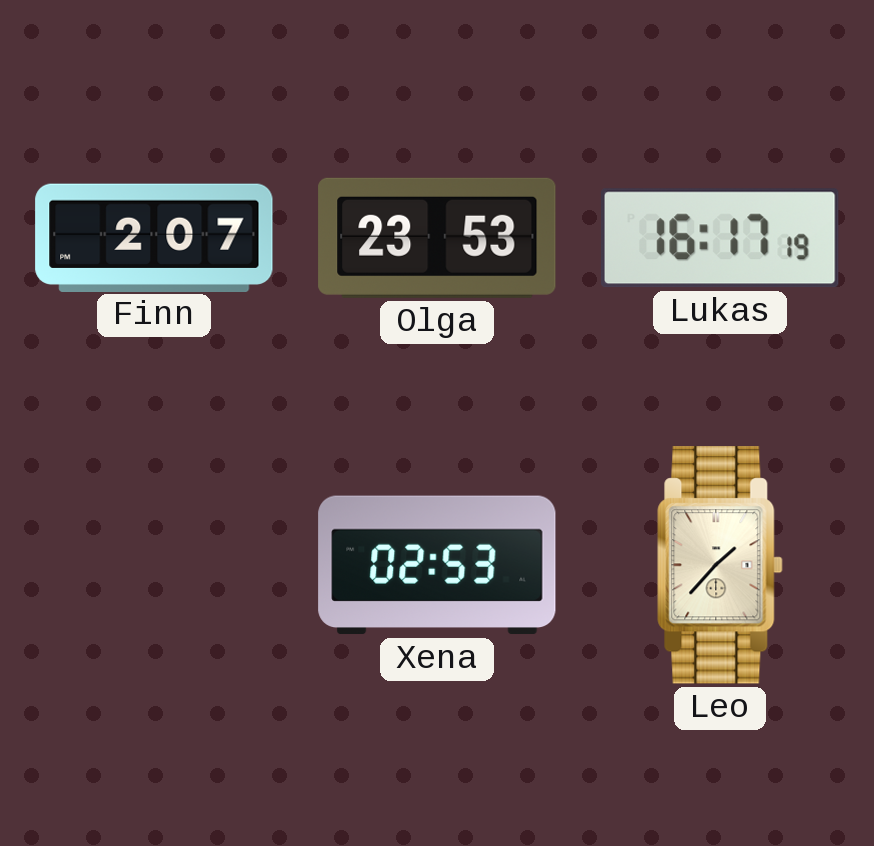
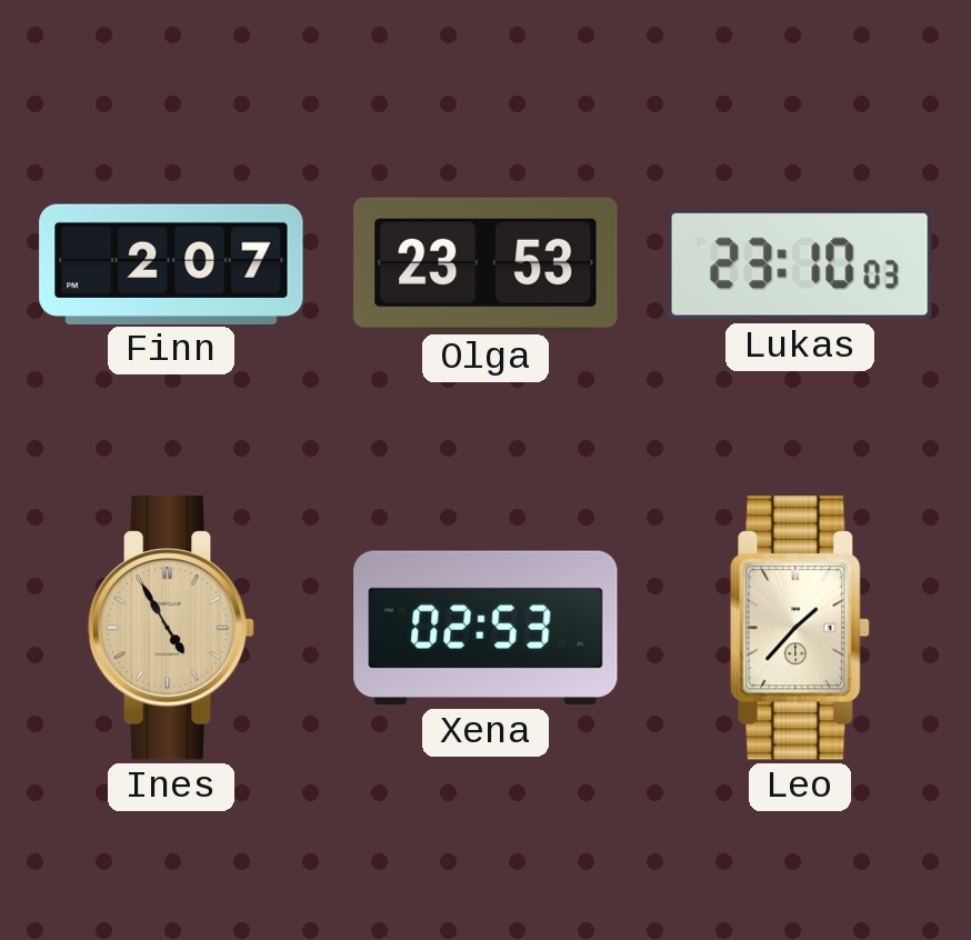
Lukas: 16:17 -> 23:10 (801, 264)
Ines: none -> 4:55 (171, 628)
